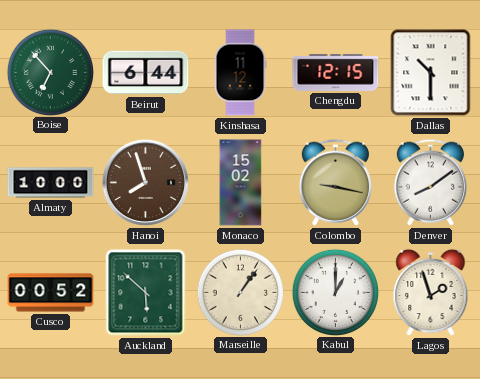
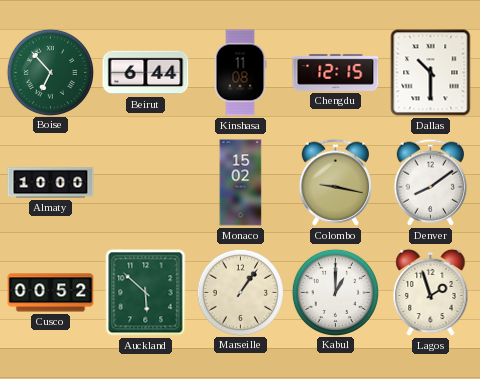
Kinshasa: 11:12 -> 11:08 (240, 73)
Hanoi: 7:57 -> none (145, 182)
